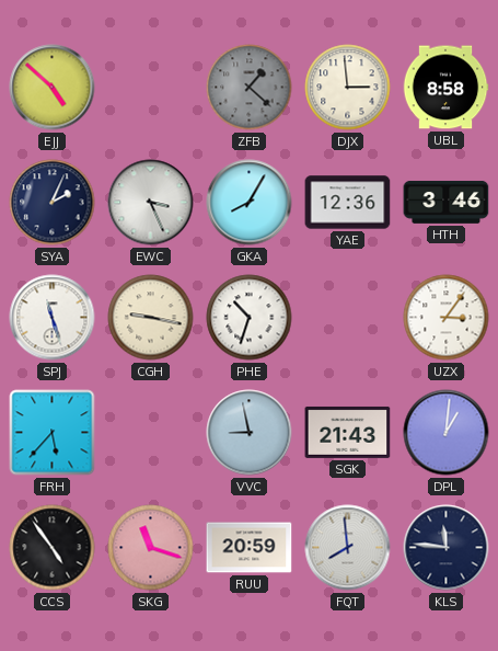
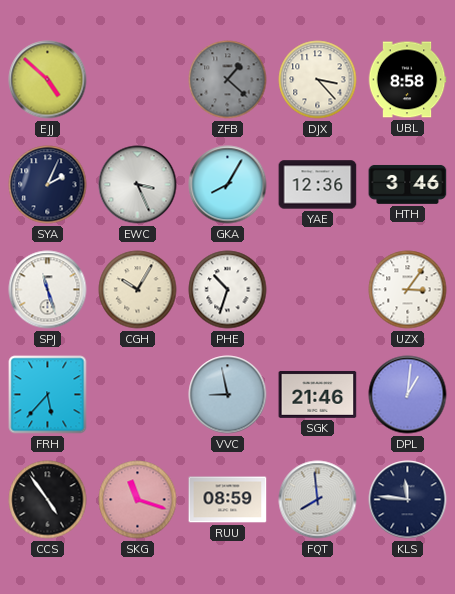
DJX: 2:59 -> 3:23 (318, 80)
CGH: 9:17 -> 10:05 (138, 290)
SGK: 21:43 -> 21:46 (318, 394)
RUU: 20:59 -> 08:59 (228, 500)
